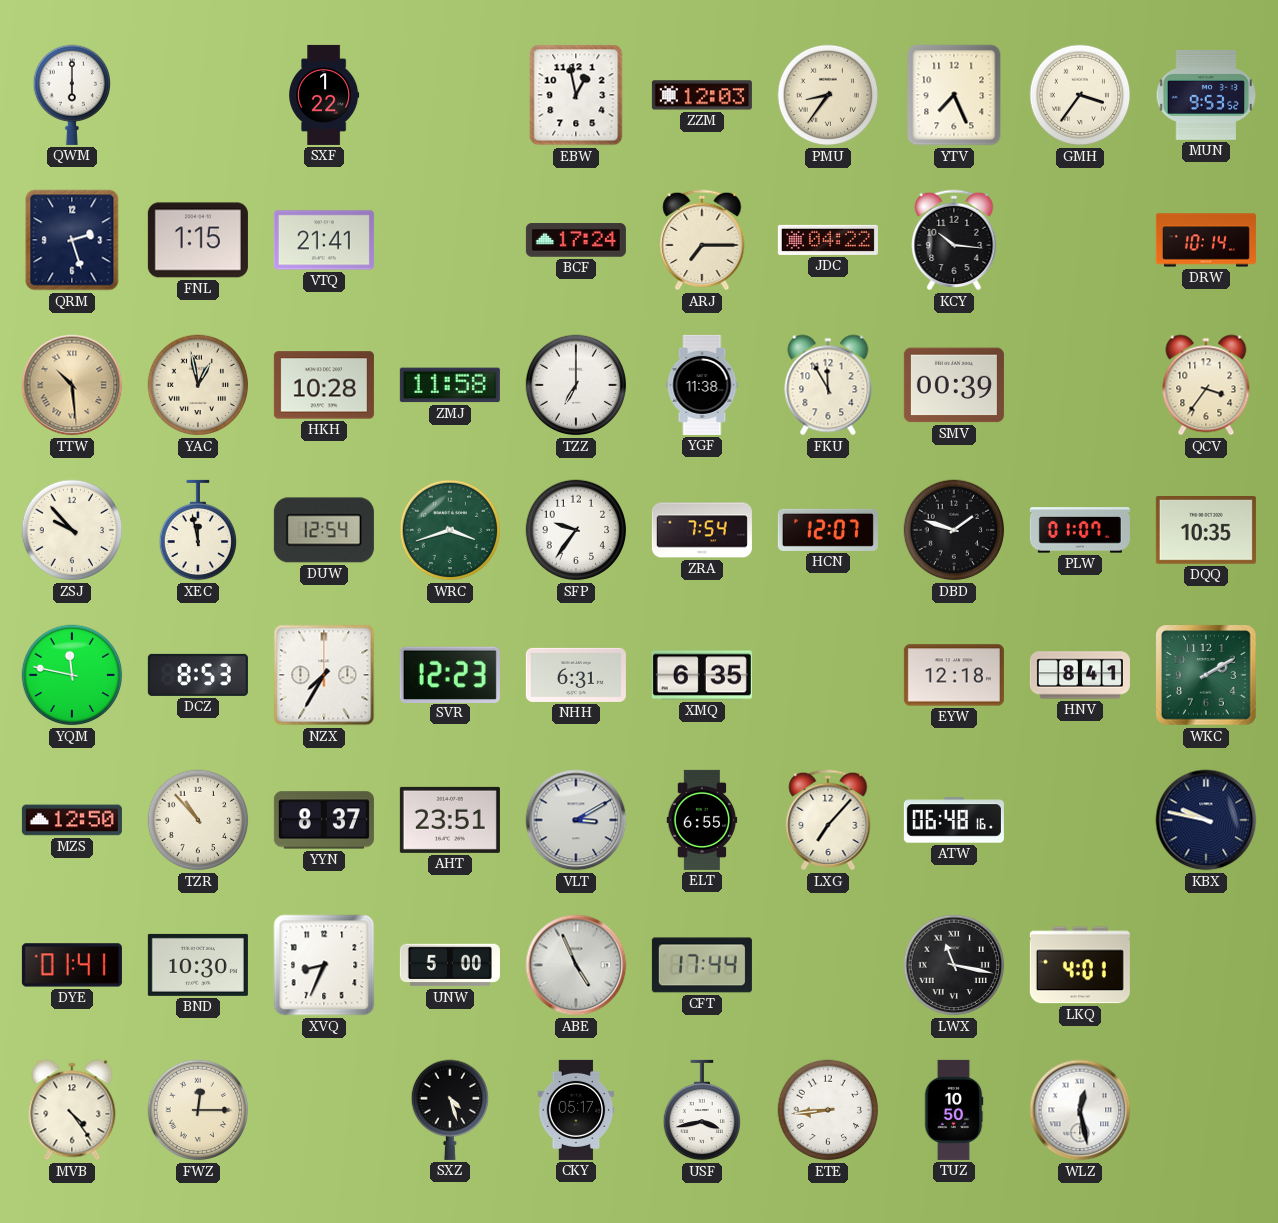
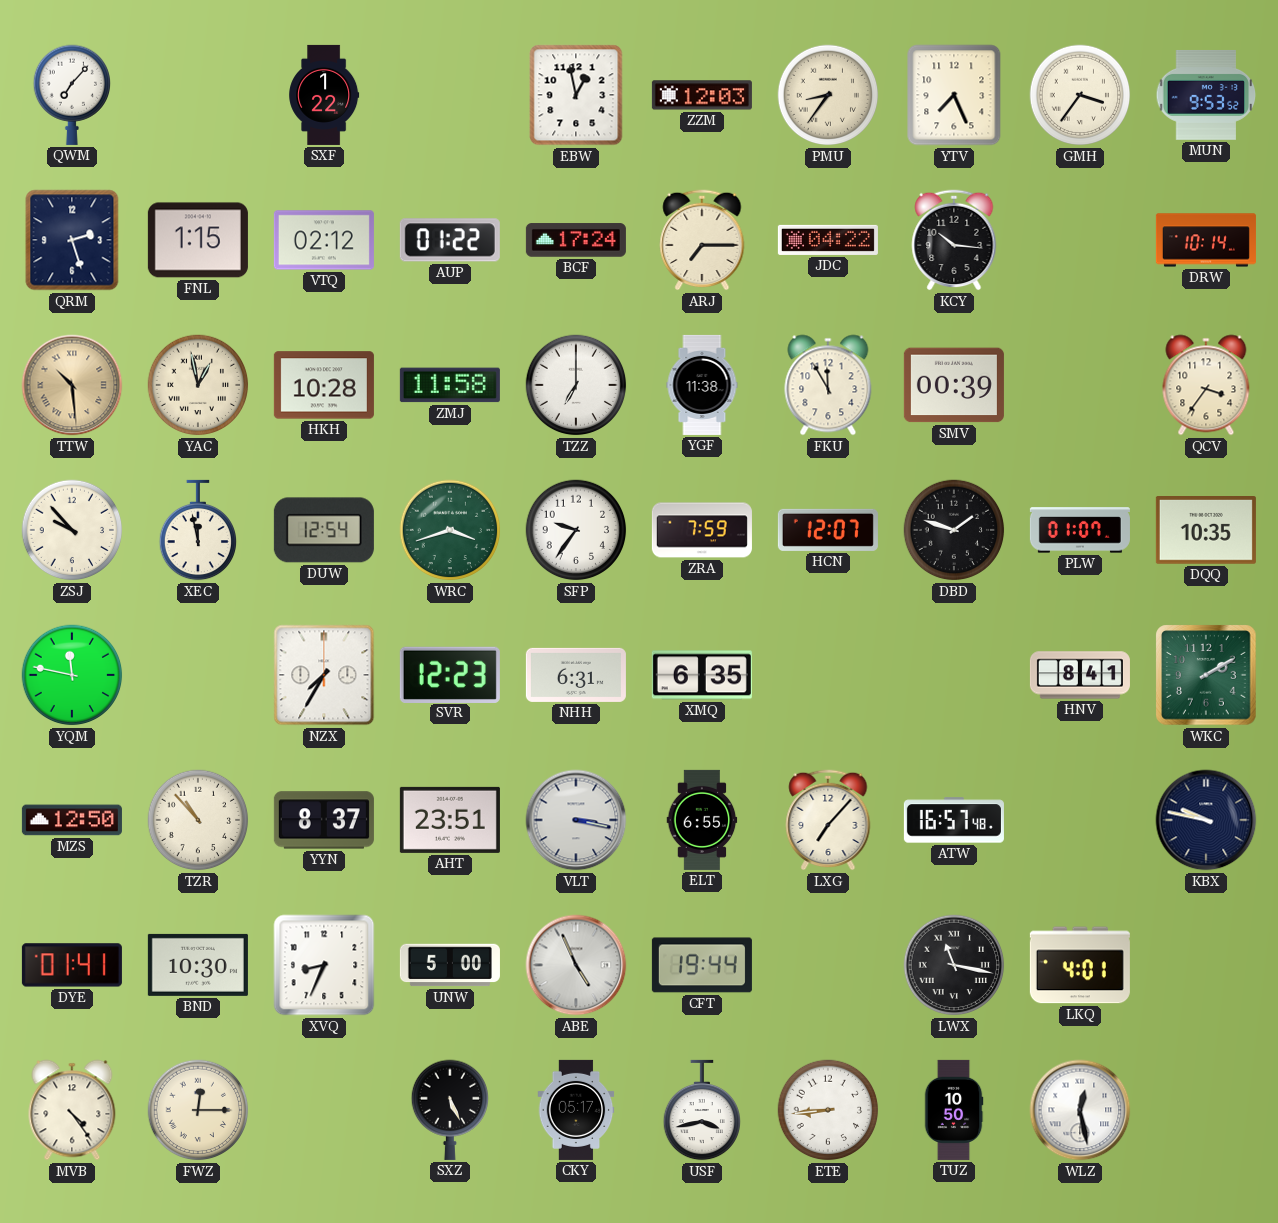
QWM: 6:00 -> 7:07 (71, 95)
VTQ: 21:41 -> 02:12 (324, 240)
AUP: none -> 01:22 (450, 240)
ZRA: 7:54 -> 7:59 (702, 530)
DCZ: 8:53 -> none (198, 675)
EYW: 12:18 -> none (954, 675)
VLT: 3:10 -> 3:17 (576, 820)
ATW: 06:48 -> 16:57 (954, 820)
CFT: 17:44 -> 19:44 (702, 965)
SXZ: 4:27 -> 5:26 (449, 1110)
